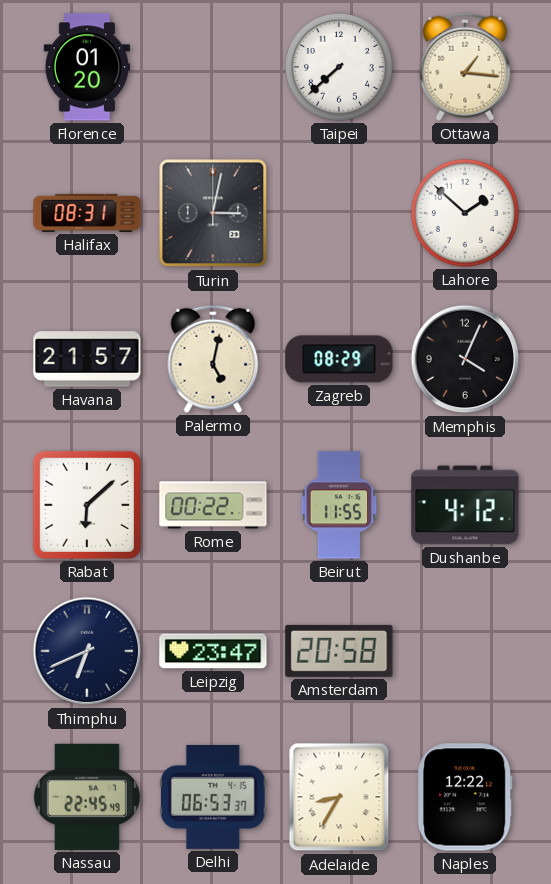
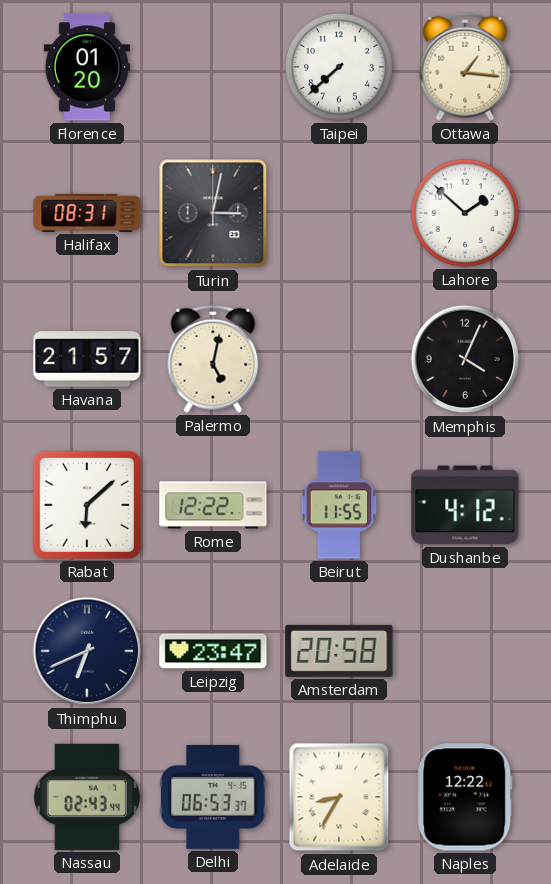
Zagreb: 08:29 -> none (339, 359)
Rome: 00:22 -> 12:22 (213, 505)
Nassau: 22:45 -> 02:43 (87, 797)
